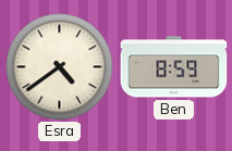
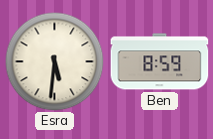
Esra: 4:39 -> 5:31 (55, 62)
